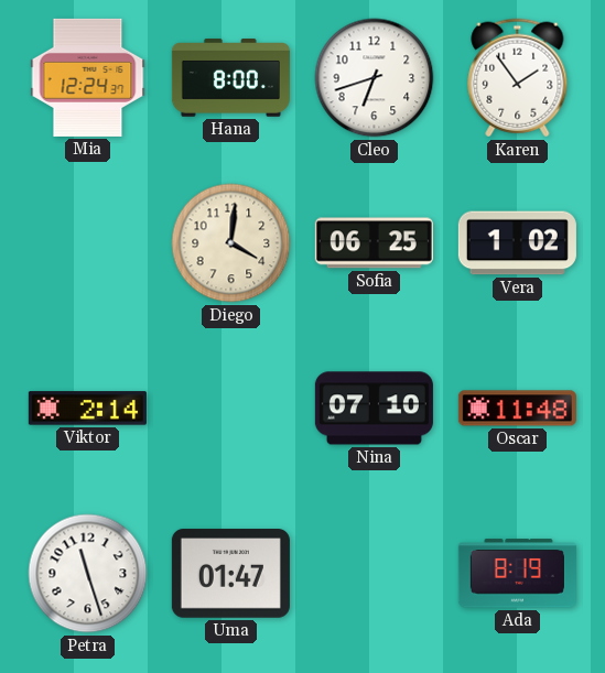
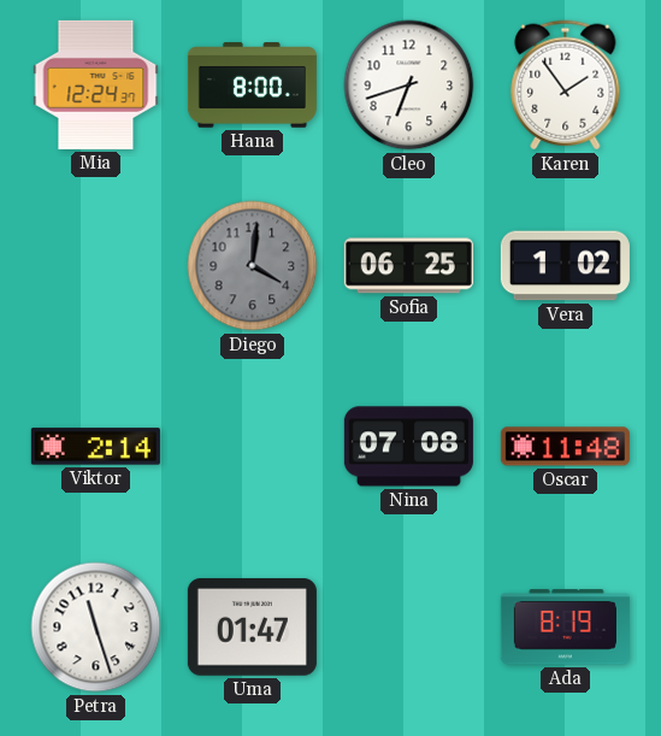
Diego dial: cream -> grey (253, 266)
Nina: 07:10 -> 07:08 (408, 447)
